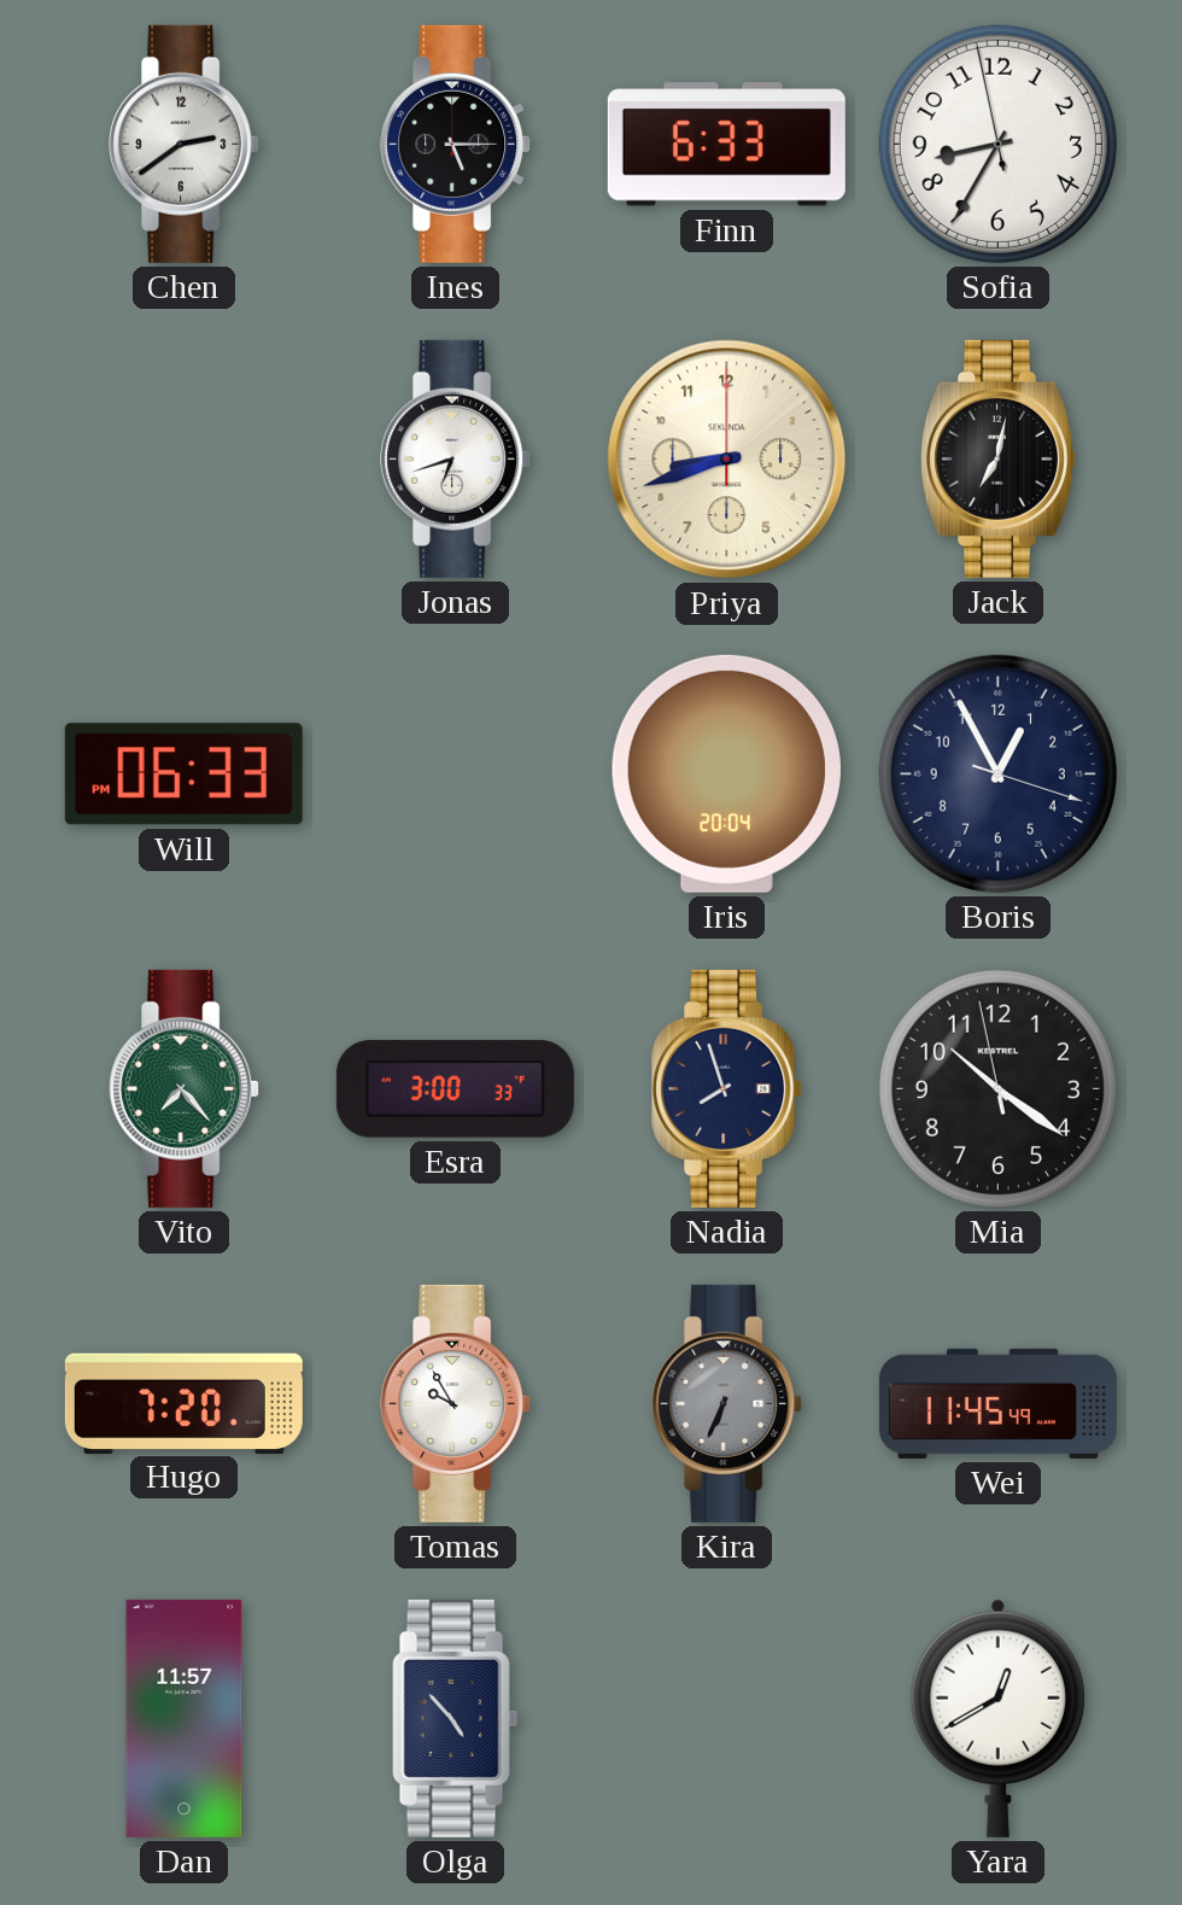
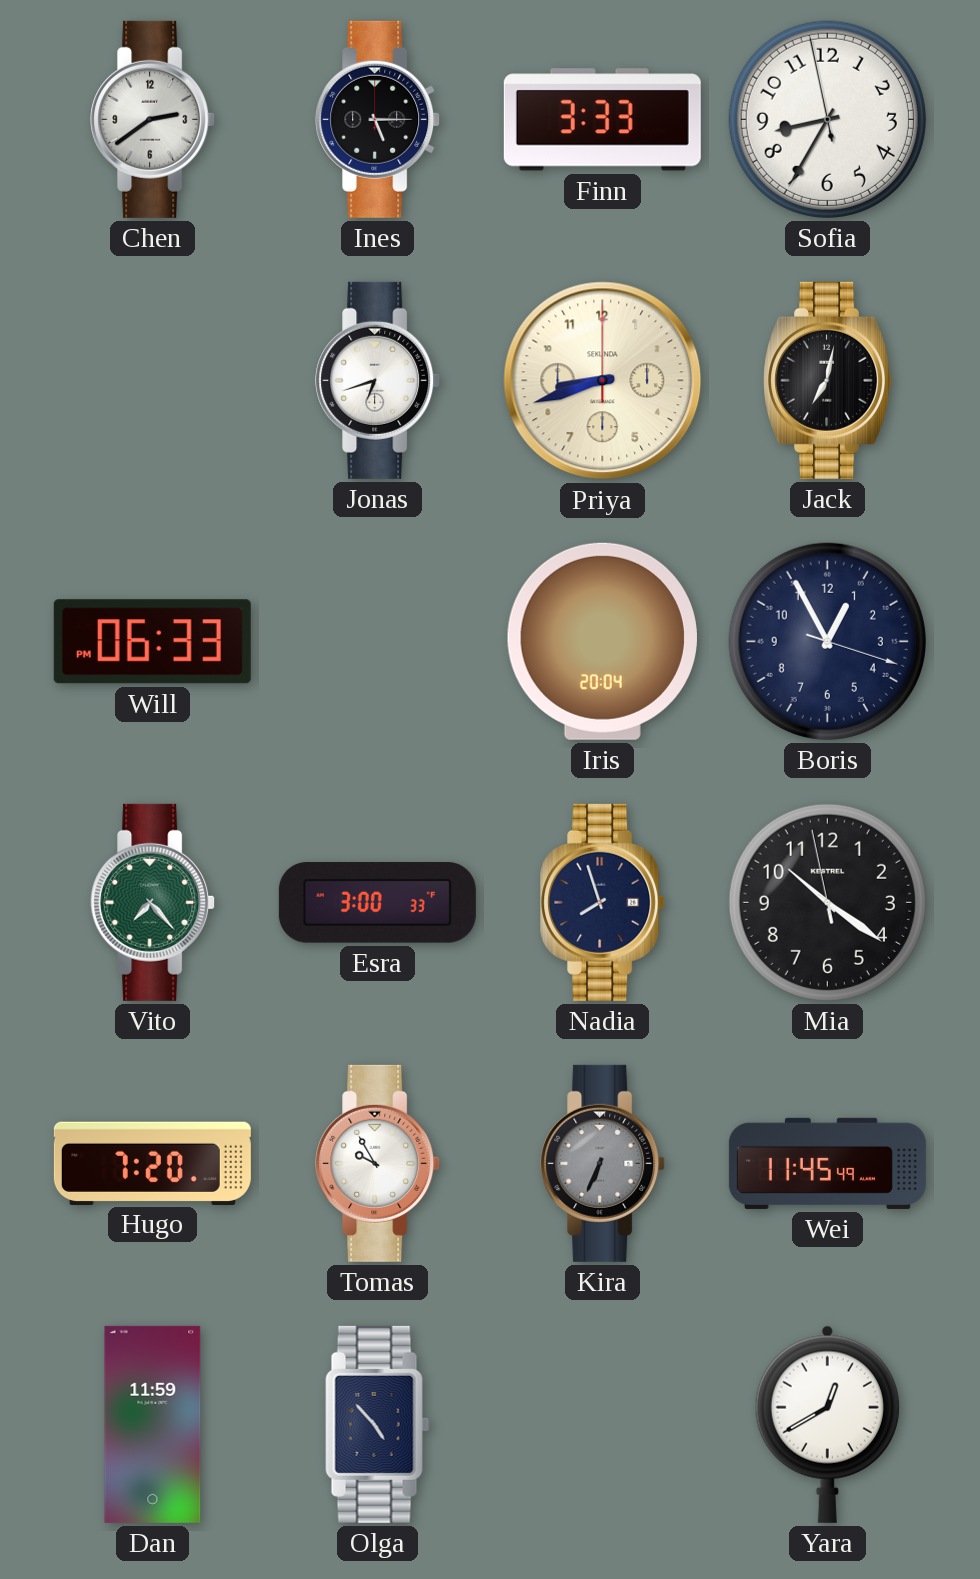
Finn: 6:33 -> 3:33 (602, 120)
Dan: 11:57 -> 11:59 (153, 1424)
